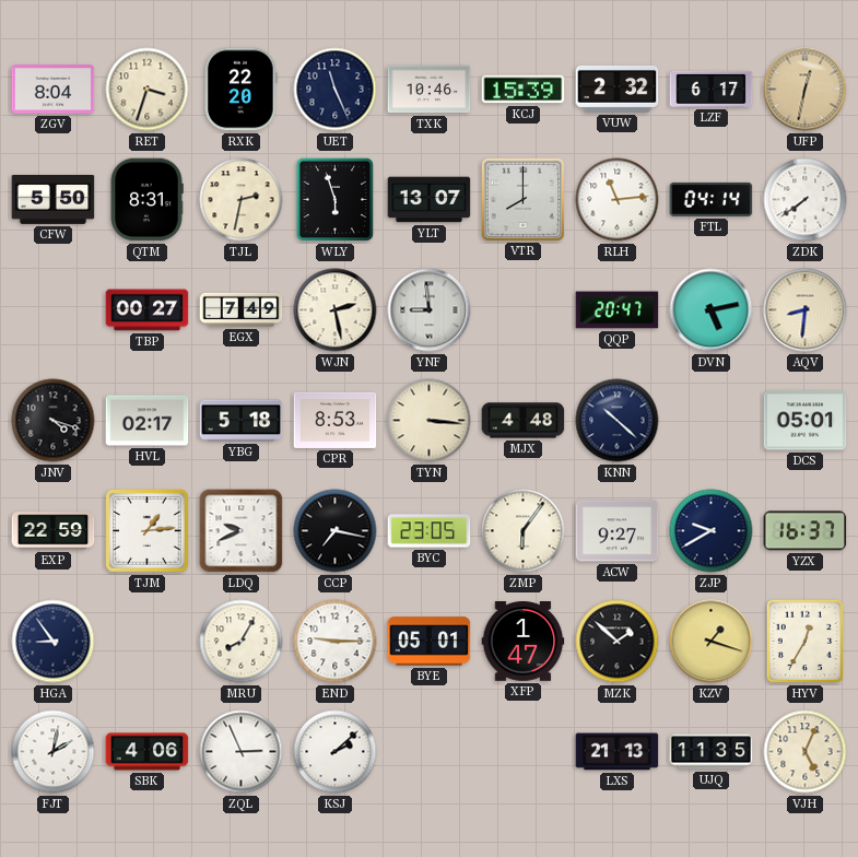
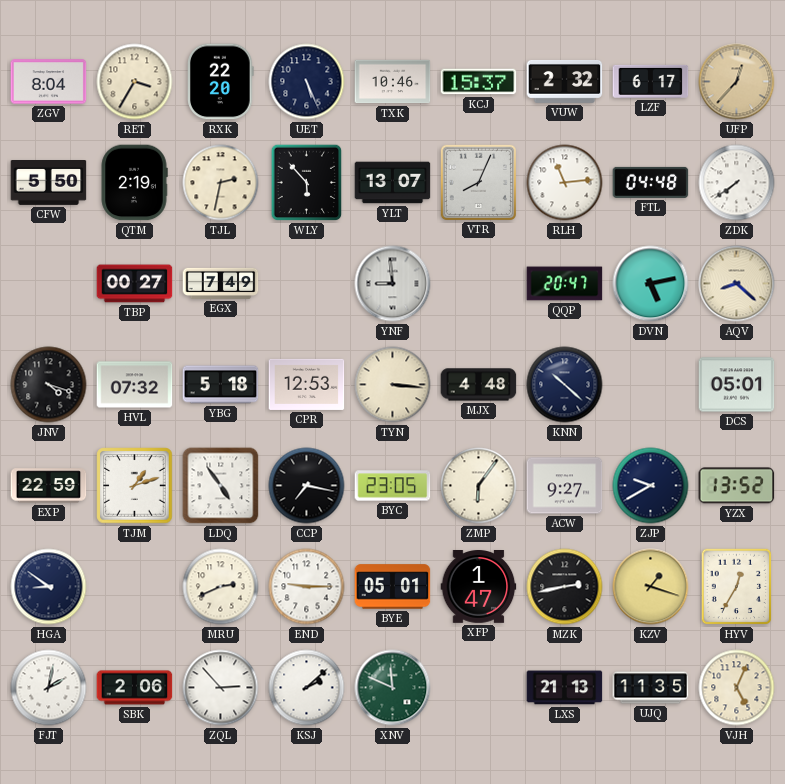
RET: 3:33 -> 3:35 (135, 82)
UET: 11:26 -> 5:26 (307, 82)
KCJ: 15:39 -> 15:37 (479, 82)
UFP: 12:32 -> 12:37 (737, 82)
QTM: 8:31 -> 2:19 (134, 183)
WLY: 5:57 -> 5:53 (307, 183)
VTR: 8:00 -> 8:04 (478, 182)
FTL: 04:14 -> 04:48 (651, 182)
WJN: 2:28 -> none (336, 310)
AQV: 8:31 -> 8:22 (737, 284)
HVL: 02:17 -> 07:32 (135, 385)
CPR: 8:53 -> 12:53 (307, 384)
TJM: 1:14 -> 1:12 (135, 486)
LDQ: 9:41 -> 4:54 (221, 486)
YZX: 16:37 -> 13:52 (737, 486)
HGA: 8:54 -> 8:51 (49, 587)
MRU: 8:05 -> 2:41 (221, 587)
MZK: 1:52 -> 2:43 (565, 587)
SBK: 4:06 -> 2:06 (135, 688)
ZQL: 2:56 -> 2:53 (221, 688)
XNV: none -> 11:49 (393, 688)
